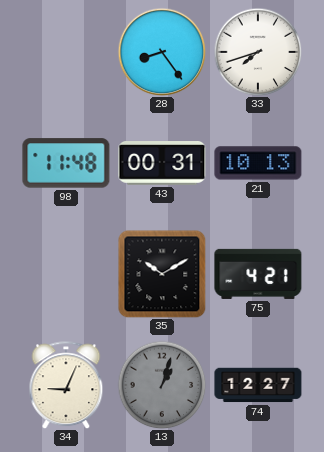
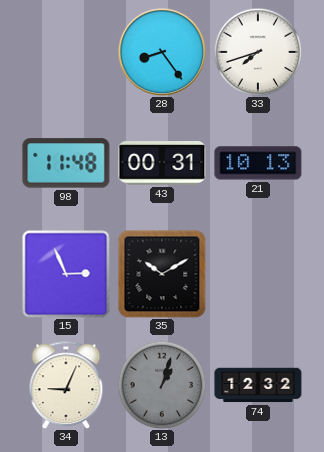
15: none -> 2:56 (66, 274)
75: 4:21 -> none (258, 274)
74: 12:27 -> 12:32 (258, 385)
